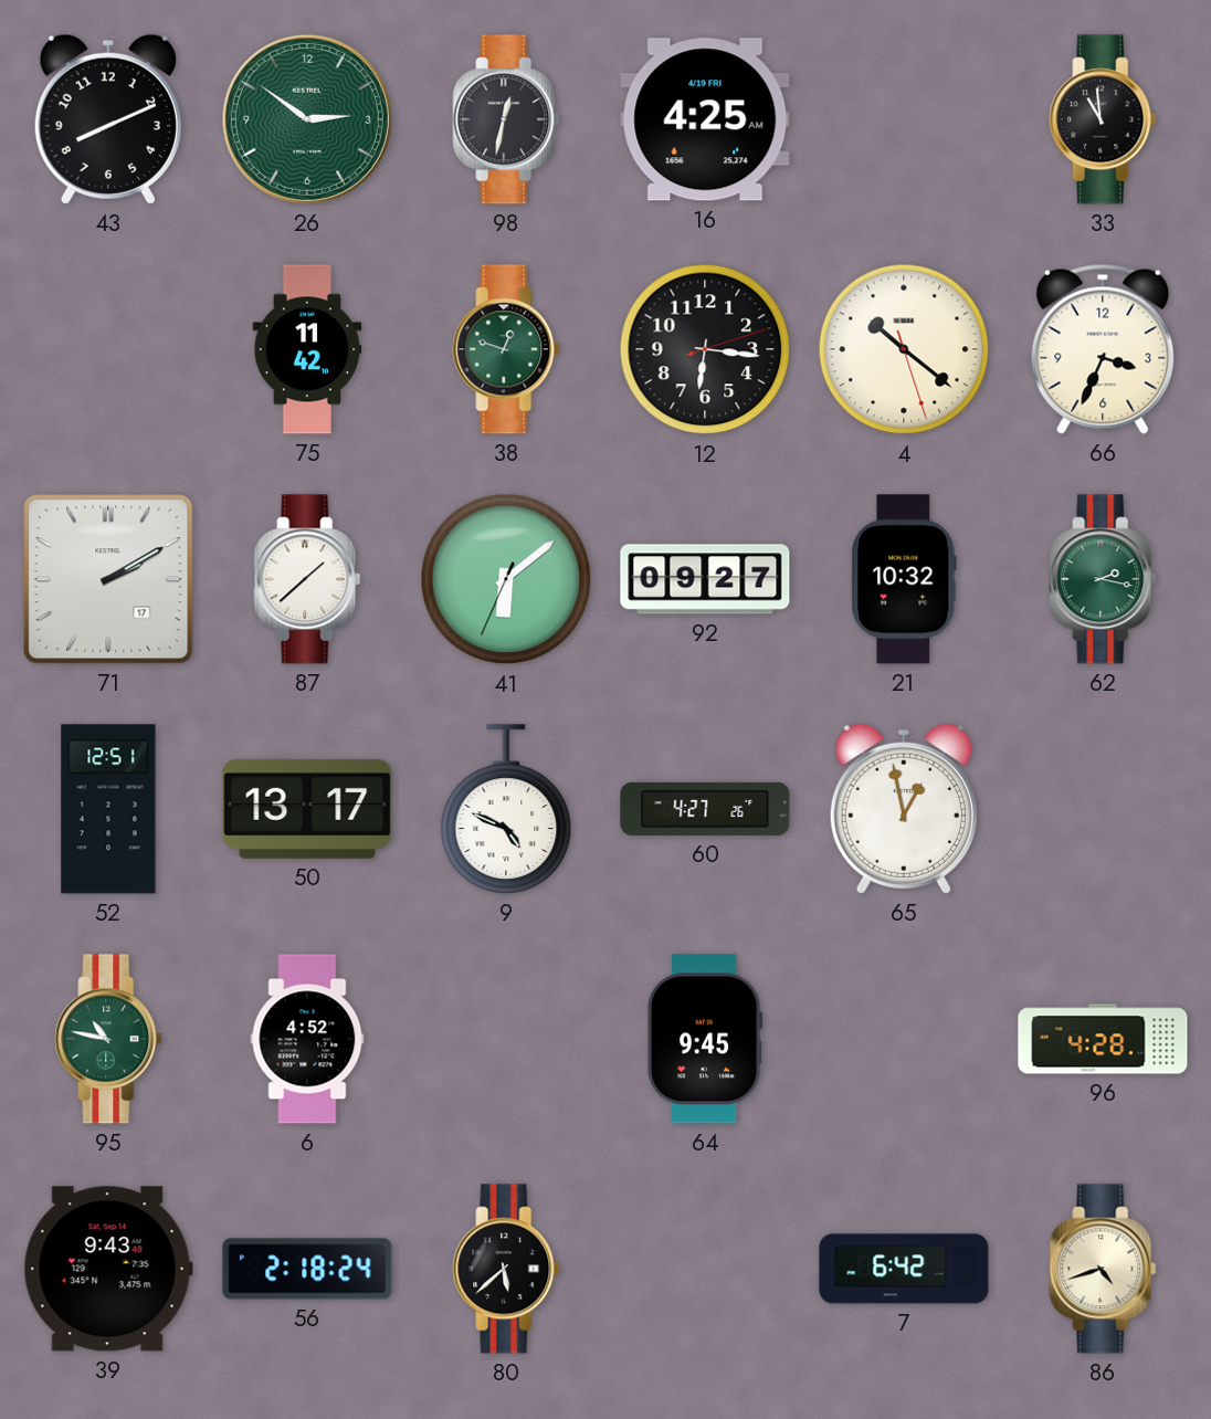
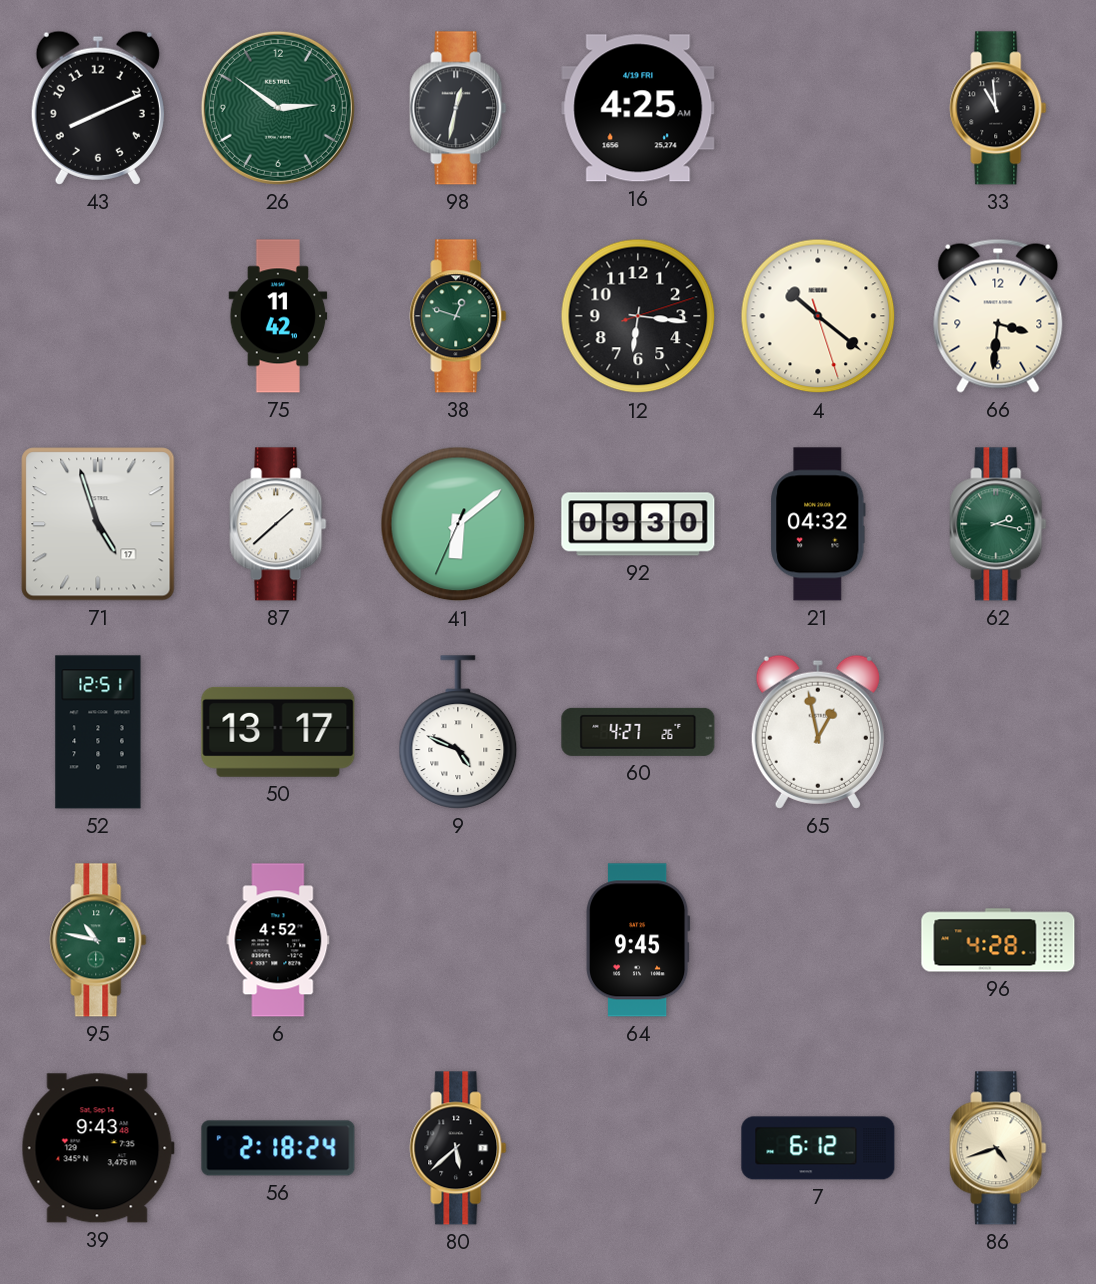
66: 3:34 -> 3:31 (998, 316)
71: 2:10 -> 4:57 (98, 524)
92: 09:27 -> 09:30 (638, 524)
21: 10:32 -> 04:32 (818, 524)
7: 6:42 -> 6:12 (818, 1148)
